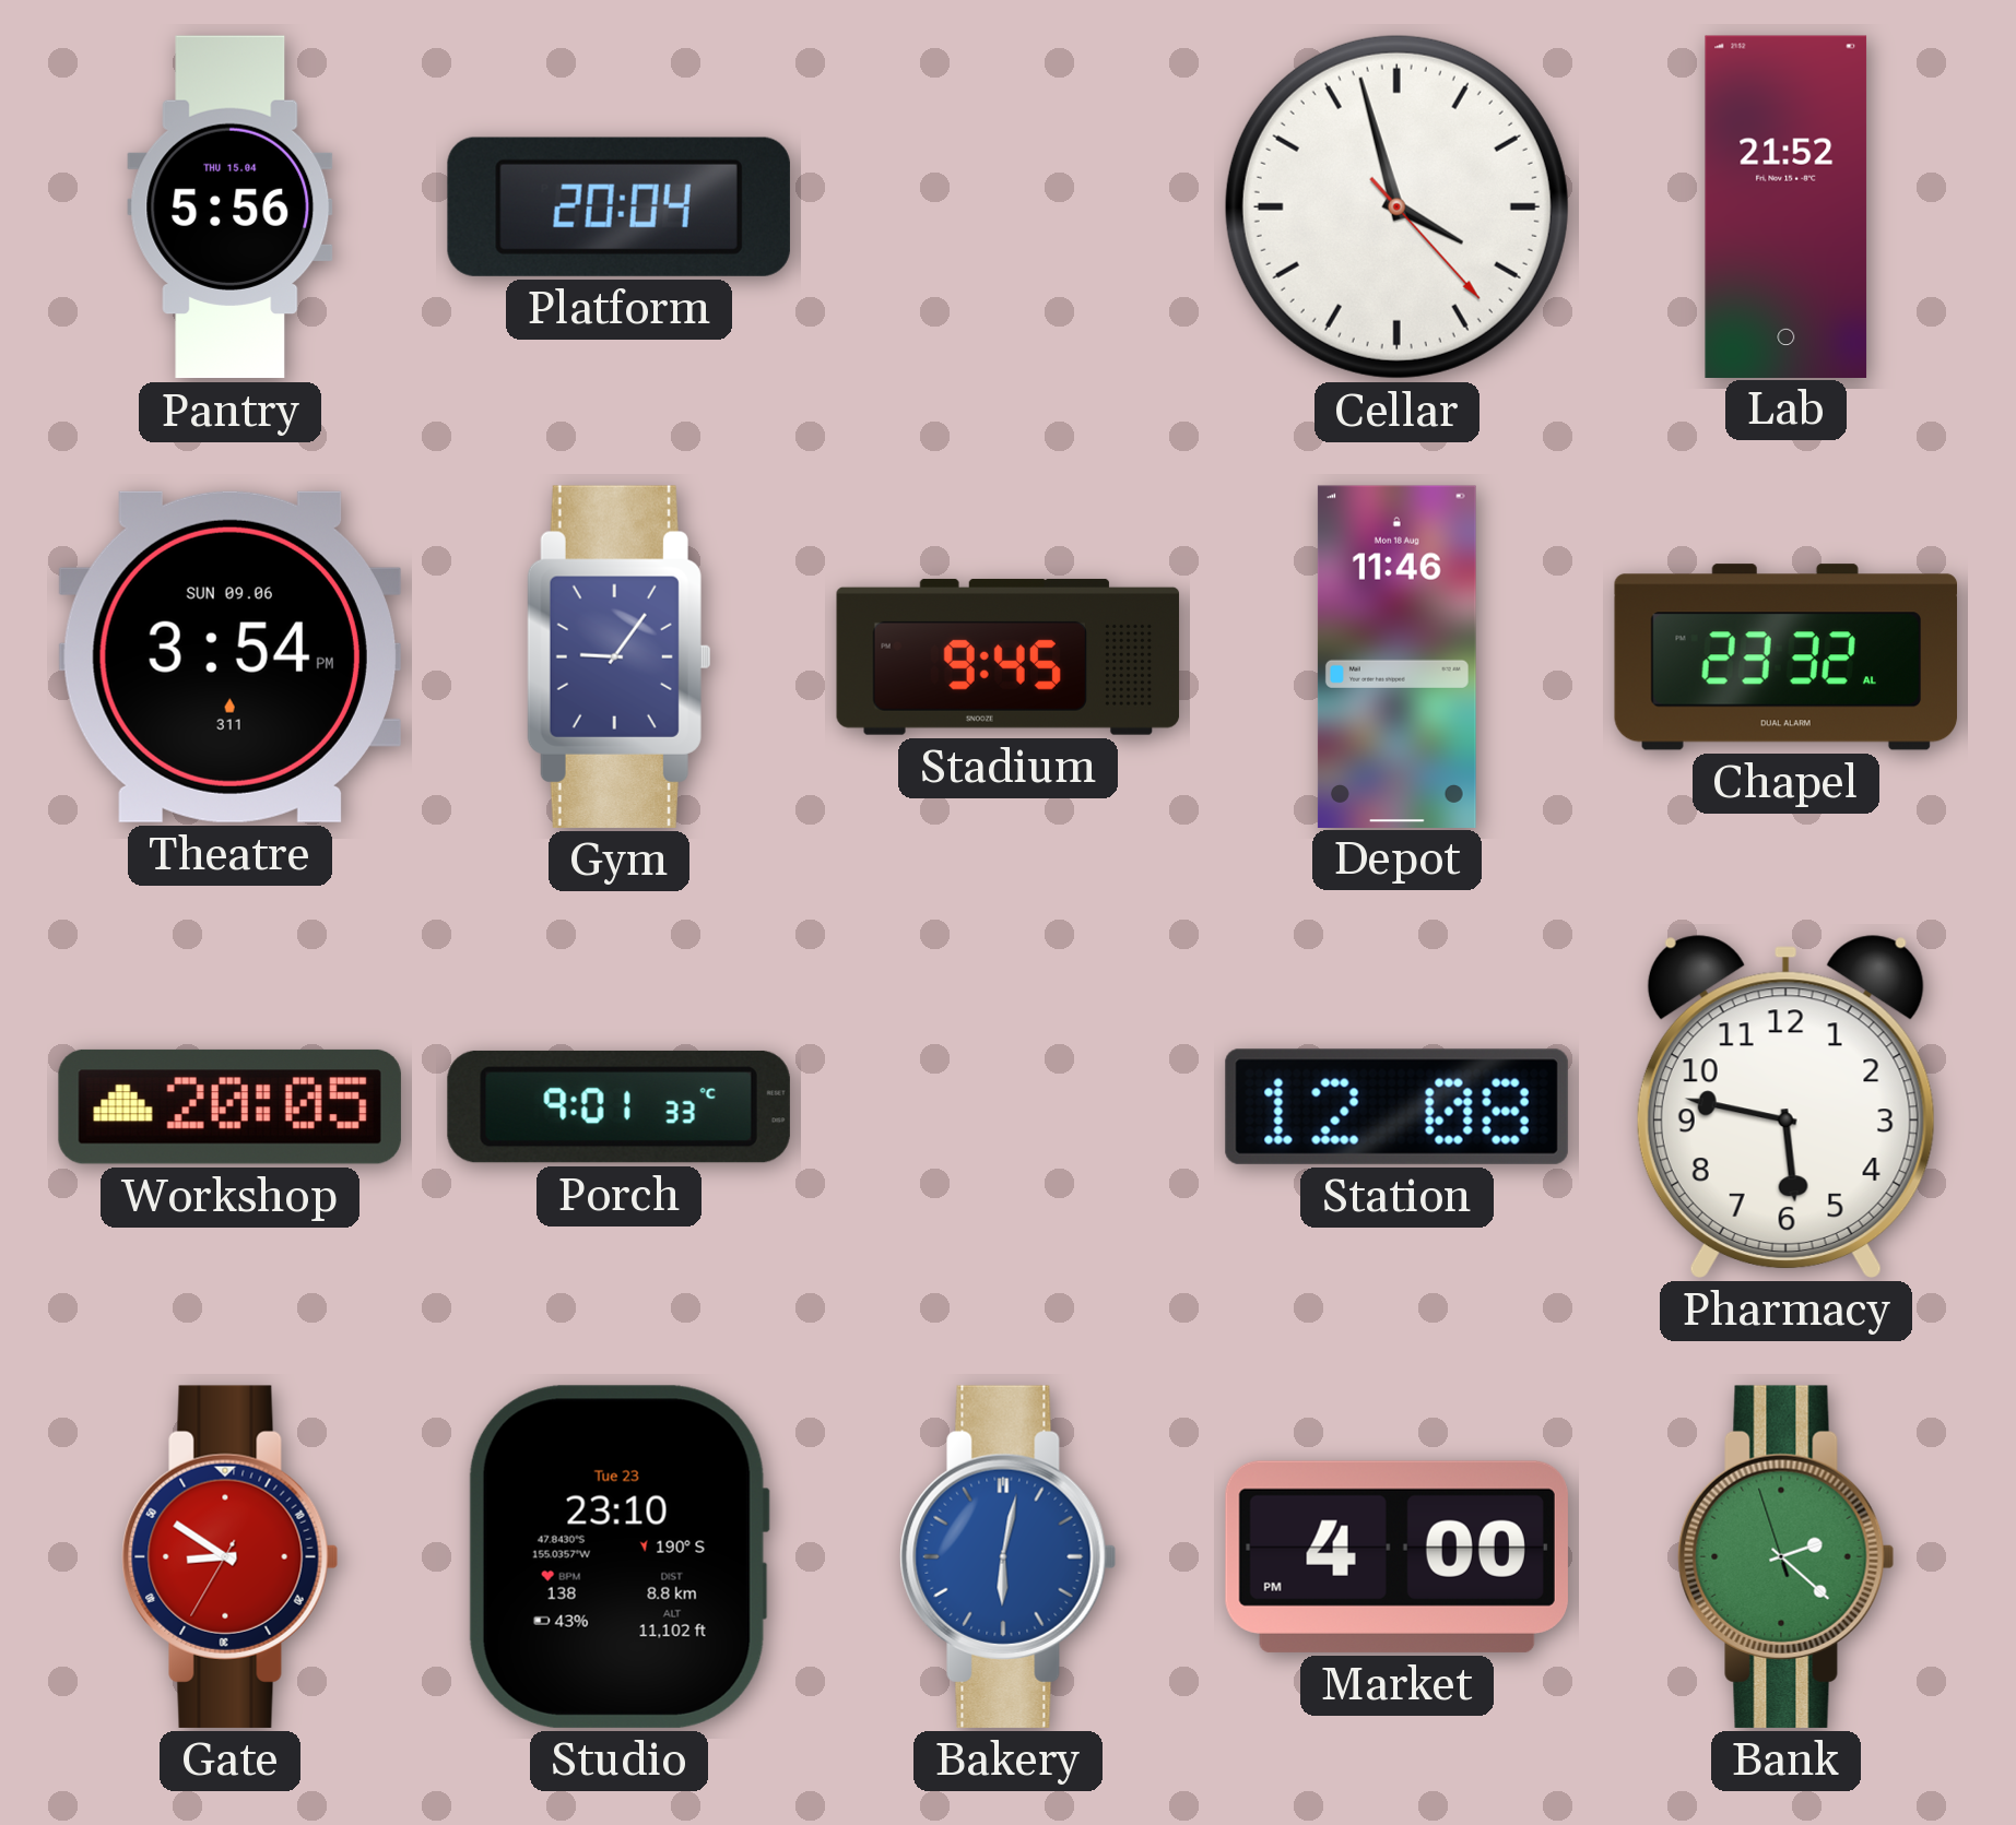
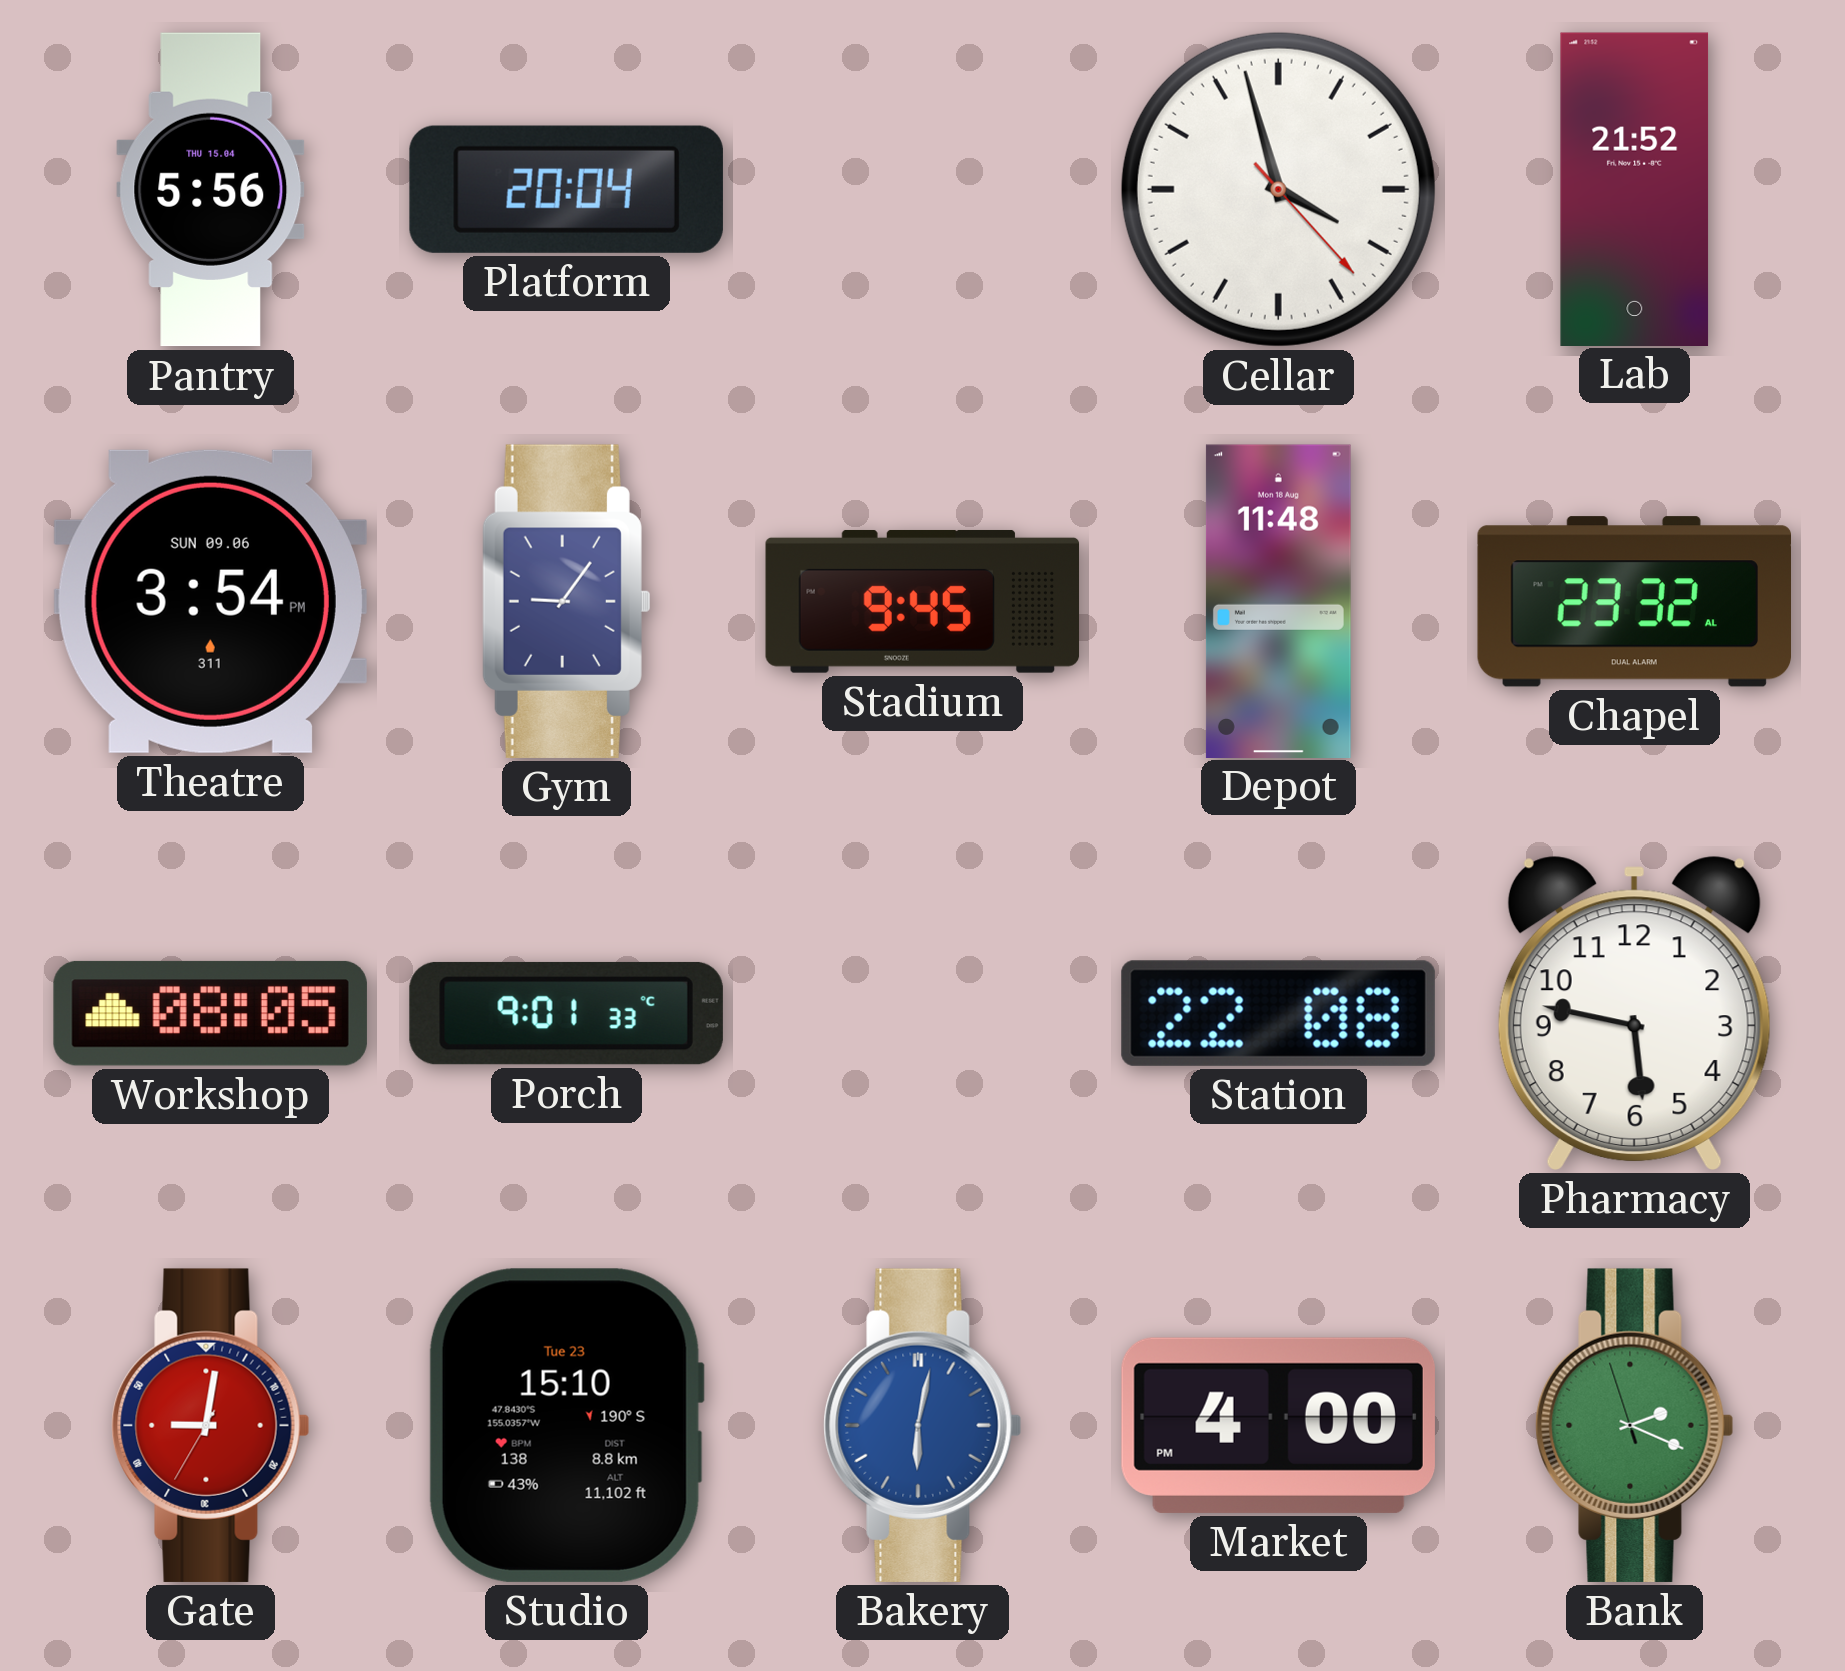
Depot: 11:46 -> 11:48 (1278, 601)
Workshop: 20:05 -> 08:05 (210, 1013)
Station: 12:08 -> 22:08 (1278, 1013)
Gate: 8:50 -> 9:01 (211, 1425)
Studio: 23:10 -> 15:10 (566, 1425)
Bank: 2:21 -> 2:18 (1635, 1425)
